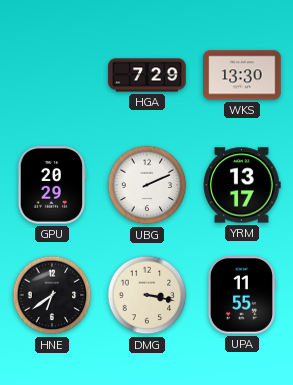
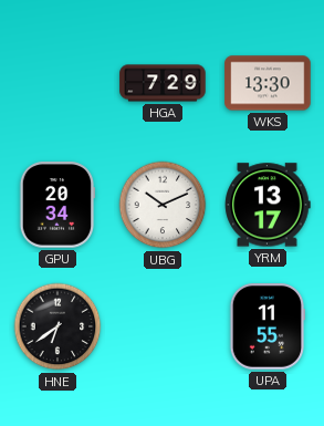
GPU: 20:29 -> 20:34 (58, 205)
UBG: 2:11 -> 10:11 (163, 205)
DMG: 3:17 -> none (147, 295)
